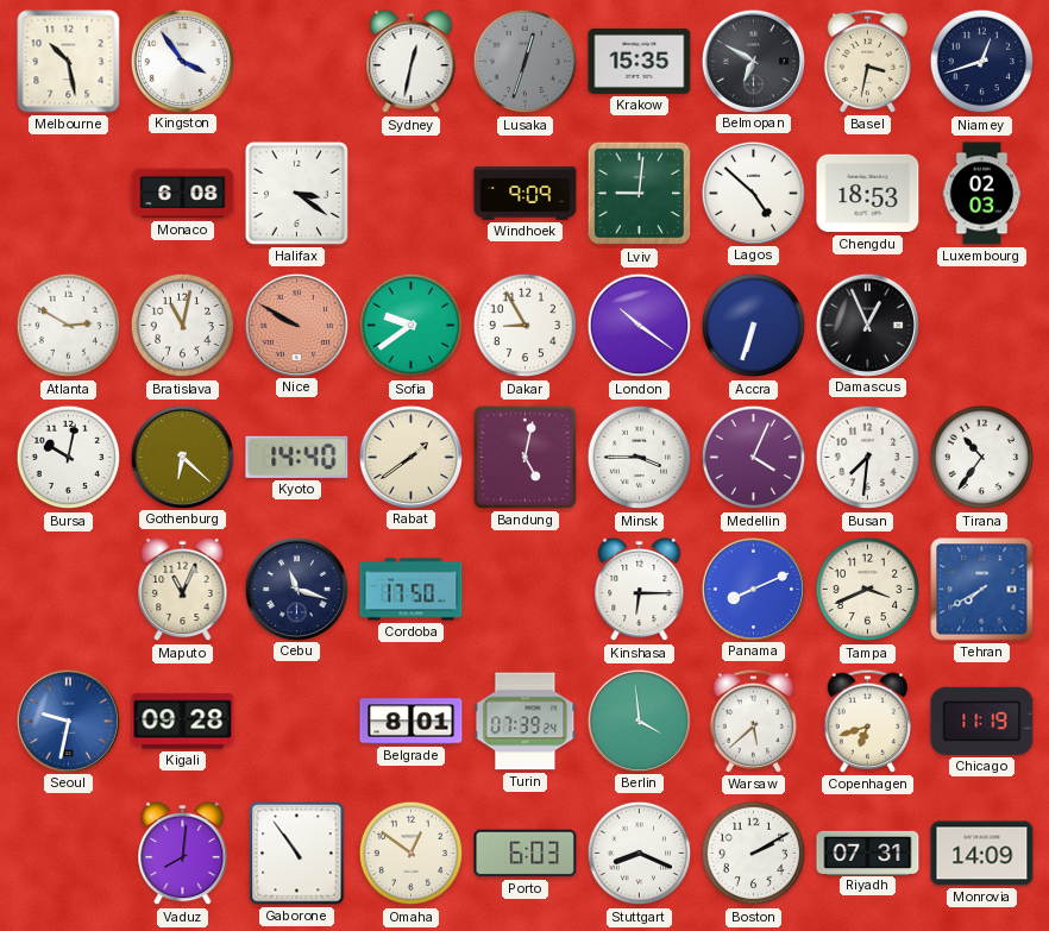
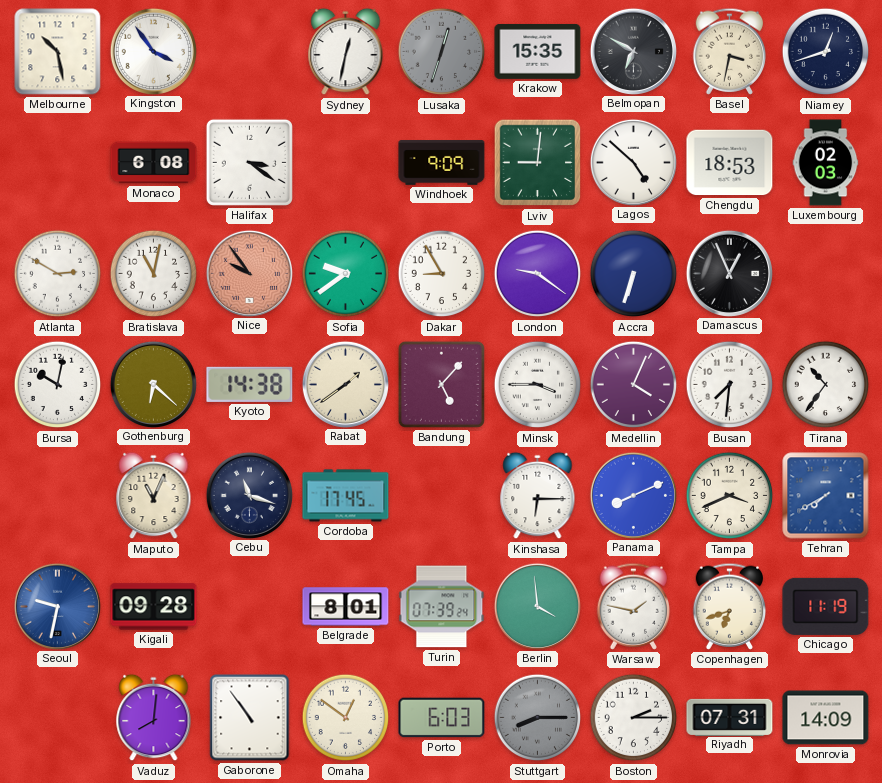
Nice: 9:50 -> 9:54 (249, 273)
London: 10:21 -> 9:21 (538, 274)
Kyoto: 14:40 -> 14:38 (250, 384)
Bandung: 5:02 -> 5:07 (441, 384)
Cordoba: 17:50 -> 17:45 (346, 496)
Warsaw: 5:38 -> 1:47 (634, 606)
Stuttgart: 8:19 -> 8:15 (538, 718)
Stuttgart dial: white -> grey (538, 718)
Boston: 2:10 -> 2:15 (634, 718)
